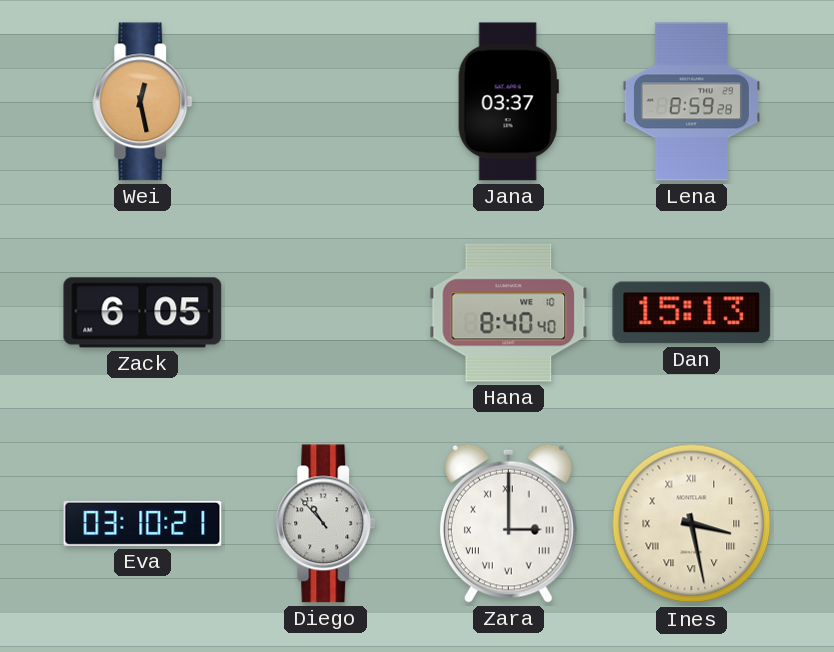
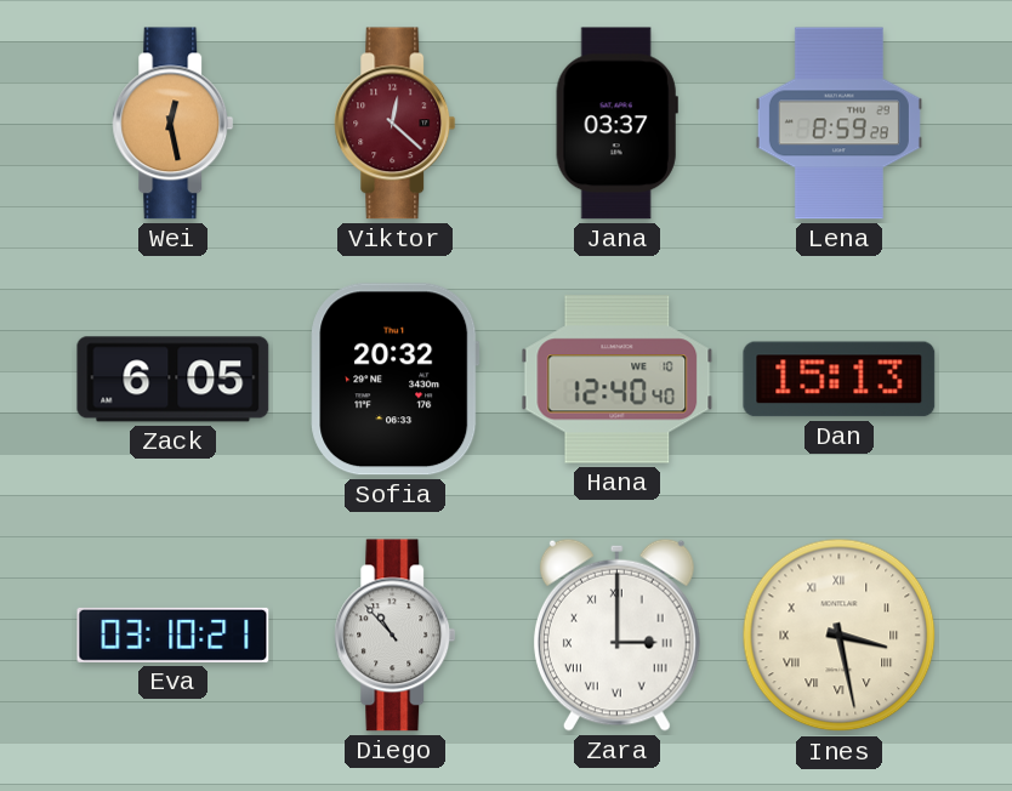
Viktor: none -> 12:22 (396, 124)
Sofia: none -> 20:32 (396, 380)
Hana: 8:40 -> 12:40 (618, 380)
